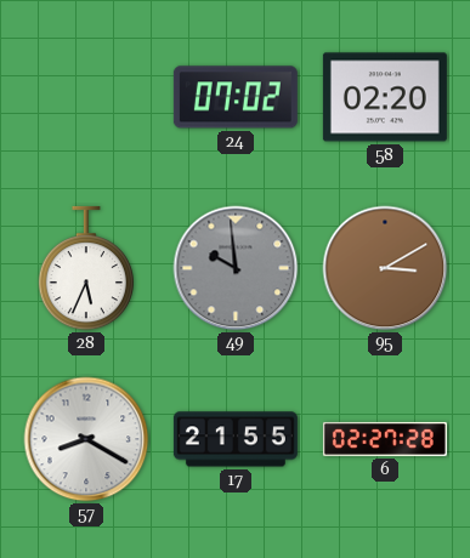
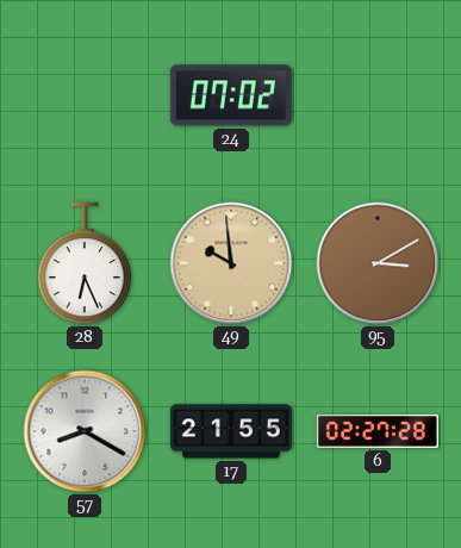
58: 02:20 -> none (385, 97)
28: 5:34 -> 6:26 (83, 263)
49 dial: grey -> champagne (231, 263)
